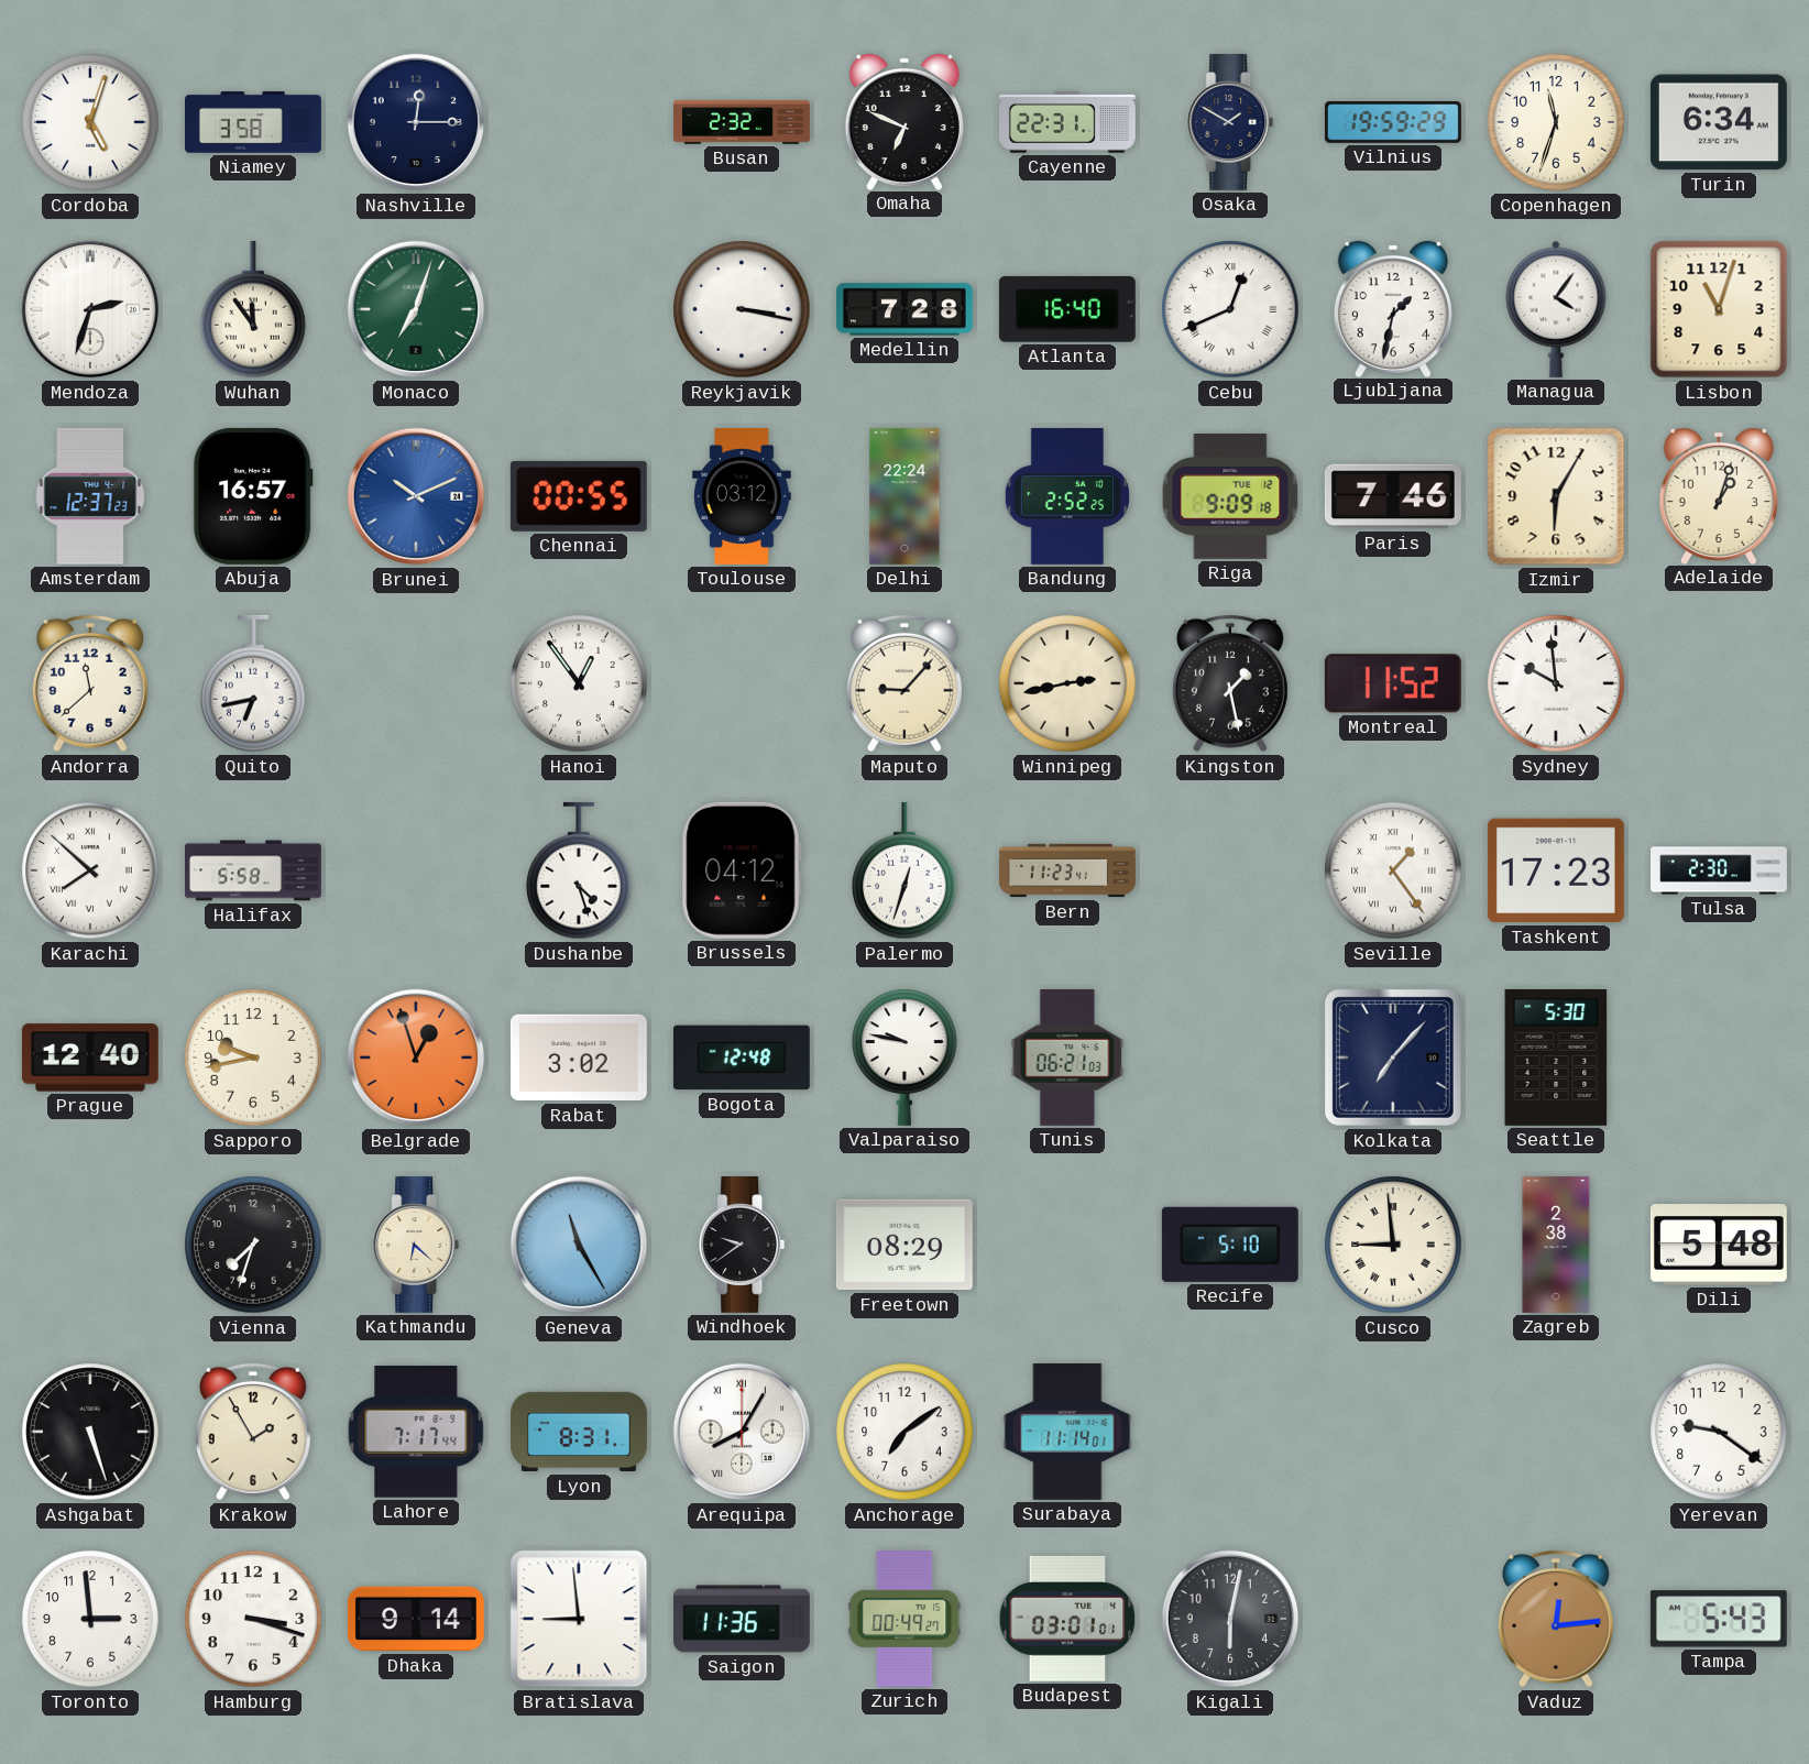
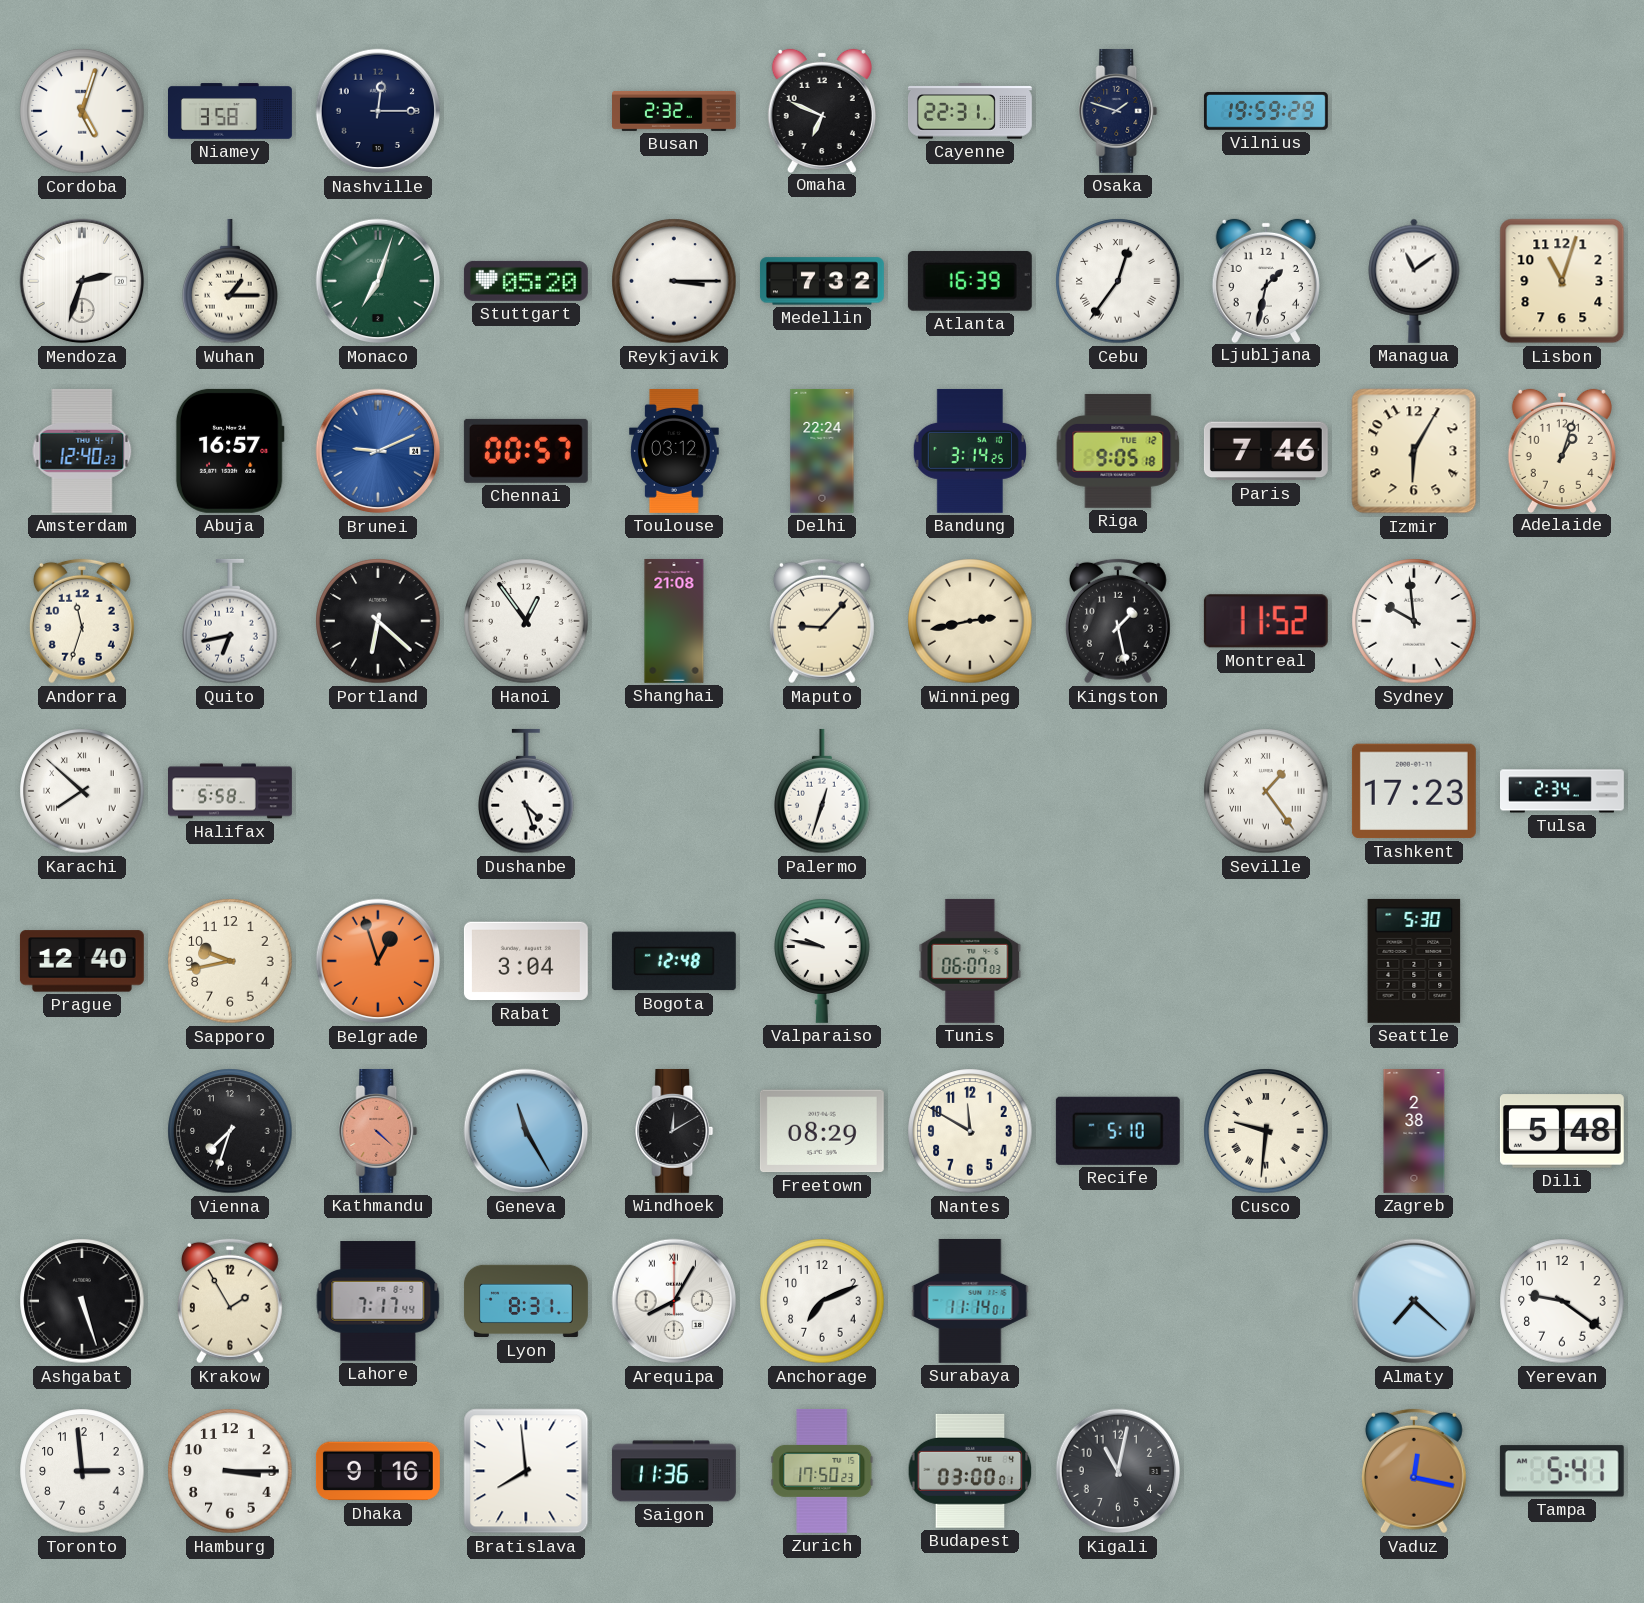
Osaka: 1:50 -> 1:48 (1118, 111)
Copenhagen: 11:33 -> none (1556, 122)
Turin: 6:34 -> none (1719, 122)
Wuhan: 11:54 -> 1:15 (230, 281)
Stuttgart: none -> 05:20 (526, 281)
Reykjavik: 3:17 -> 3:15 (674, 281)
Medellin: 7:28 -> 7:32 (822, 281)
Atlanta: 16:40 -> 16:39 (970, 281)
Cebu: 12:41 -> 12:36 (1118, 281)
Managua: 4:06 -> 11:09 (1414, 281)
Amsterdam: 12:37 -> 12:40 (82, 451)
Brunei: 10:11 -> 9:11 (378, 451)
Chennai: 00:55 -> 00:57 (526, 451)
Bandung: 2:52 -> 3:14 (970, 451)
Riga: 9:09 -> 9:05 (1118, 451)
Andorra: 11:38 -> 11:33 (82, 621)
Portland: none -> 6:22 (378, 621)
Shanghai: none -> 21:08 (674, 621)
Brussels: 04:12 -> none (742, 870)
Bern: 11:23 -> none (1068, 870)
Tulsa: 2:30 -> 2:34 (1563, 791)
Rabat: 3:02 -> 3:04 (526, 961)
Tunis: 06:21 -> 06:07 (970, 961)
Kolkata: 7:07 -> none (1393, 1058)
Kathmandu: 6:22 -> 4:22 (378, 1131)
Kathmandu dial: cream -> salmon (378, 1131)
Windhoek: 9:39 -> 12:10 (674, 1131)
Nantes: none -> 11:50 (970, 1131)
Cusco: 8:59 -> 9:31 (1266, 1131)
Anchorage: 7:09 -> 7:11 (822, 1301)
Almaty: none -> 7:22 (1414, 1301)
Hamburg: 3:18 -> 3:15 (230, 1471)
Dhaka: 9:14 -> 9:16 (378, 1471)
Bratislava: 8:59 -> 7:59 (526, 1471)
Zurich: 00:49 -> 17:50 (822, 1471)
Budapest: 03:01 -> 03:00 (970, 1471)
Kigali: 6:02 -> 11:02 (1118, 1471)
Vaduz: 12:14 -> 12:17 (1414, 1471)
Tampa: 5:43 -> 5:41 (1562, 1471)
